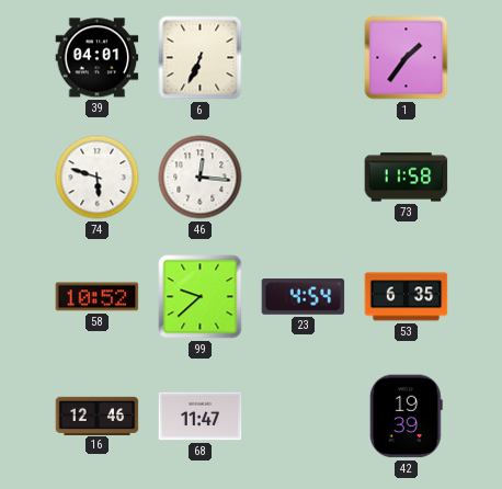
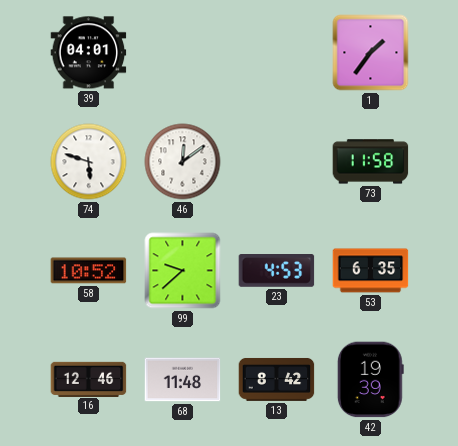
6: 6:34 -> none (201, 58)
46: 12:16 -> 12:09 (183, 162)
23: 4:54 -> 4:53 (277, 271)
68: 11:47 -> 11:48 (183, 380)
13: none -> 8:42 (277, 379)
